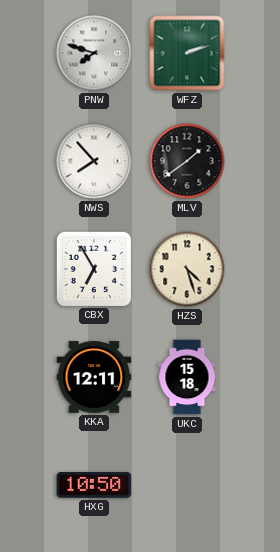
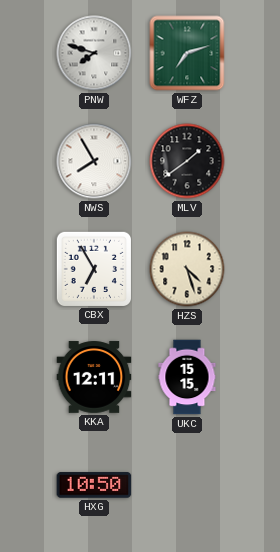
WFZ: 2:12 -> 7:12 (187, 53)
NWS: 7:53 -> 7:55 (94, 161)
UKC: 15:18 -> 15:15 (187, 377)
